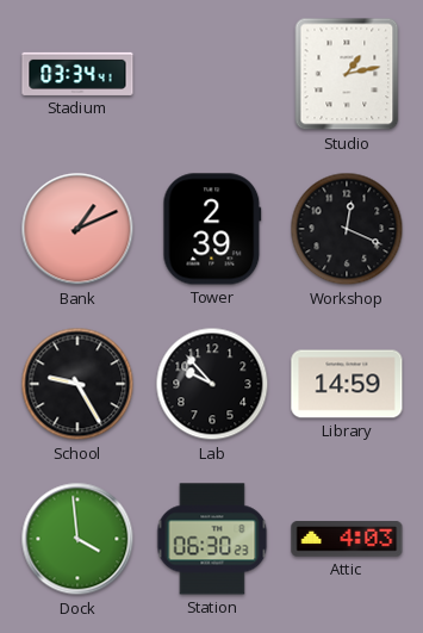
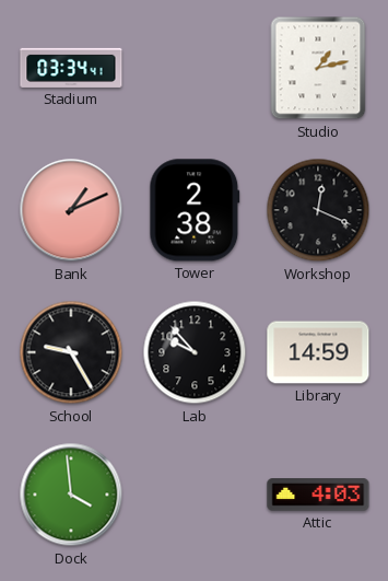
Tower: 2:39 -> 2:38 (195, 210)
Station: 06:30 -> none (212, 539)
